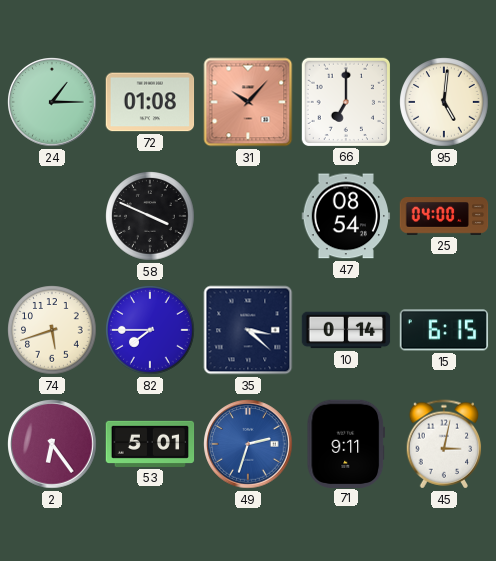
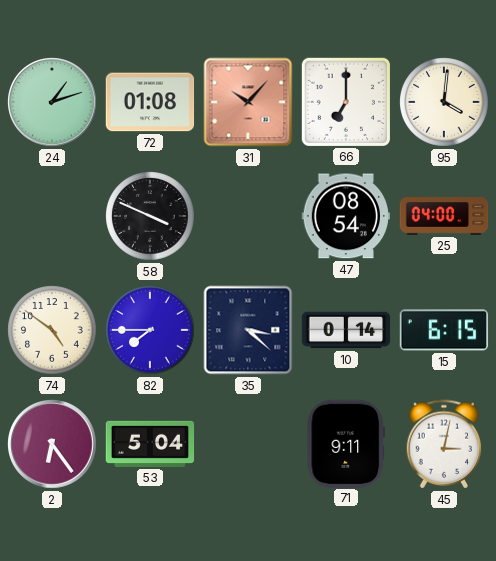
24: 1:15 -> 1:12 (52, 102)
95: 5:01 -> 4:01 (444, 102)
74: 5:42 -> 4:51 (52, 330)
53: 5:01 -> 5:04 (150, 444)
49: 2:33 -> none (248, 444)
